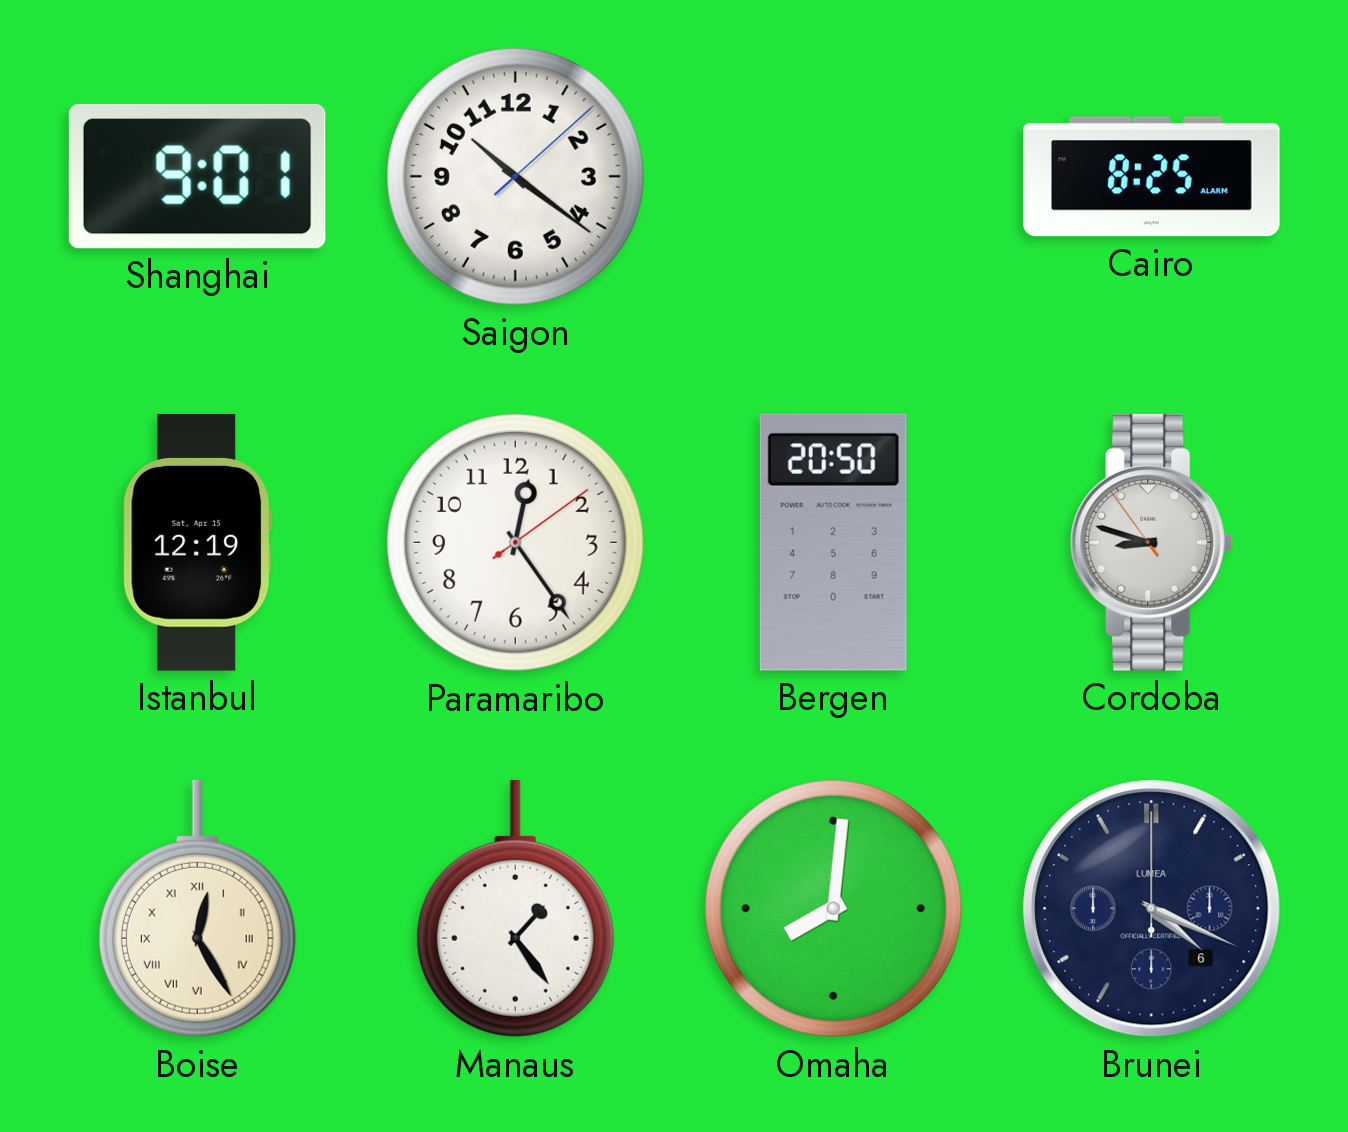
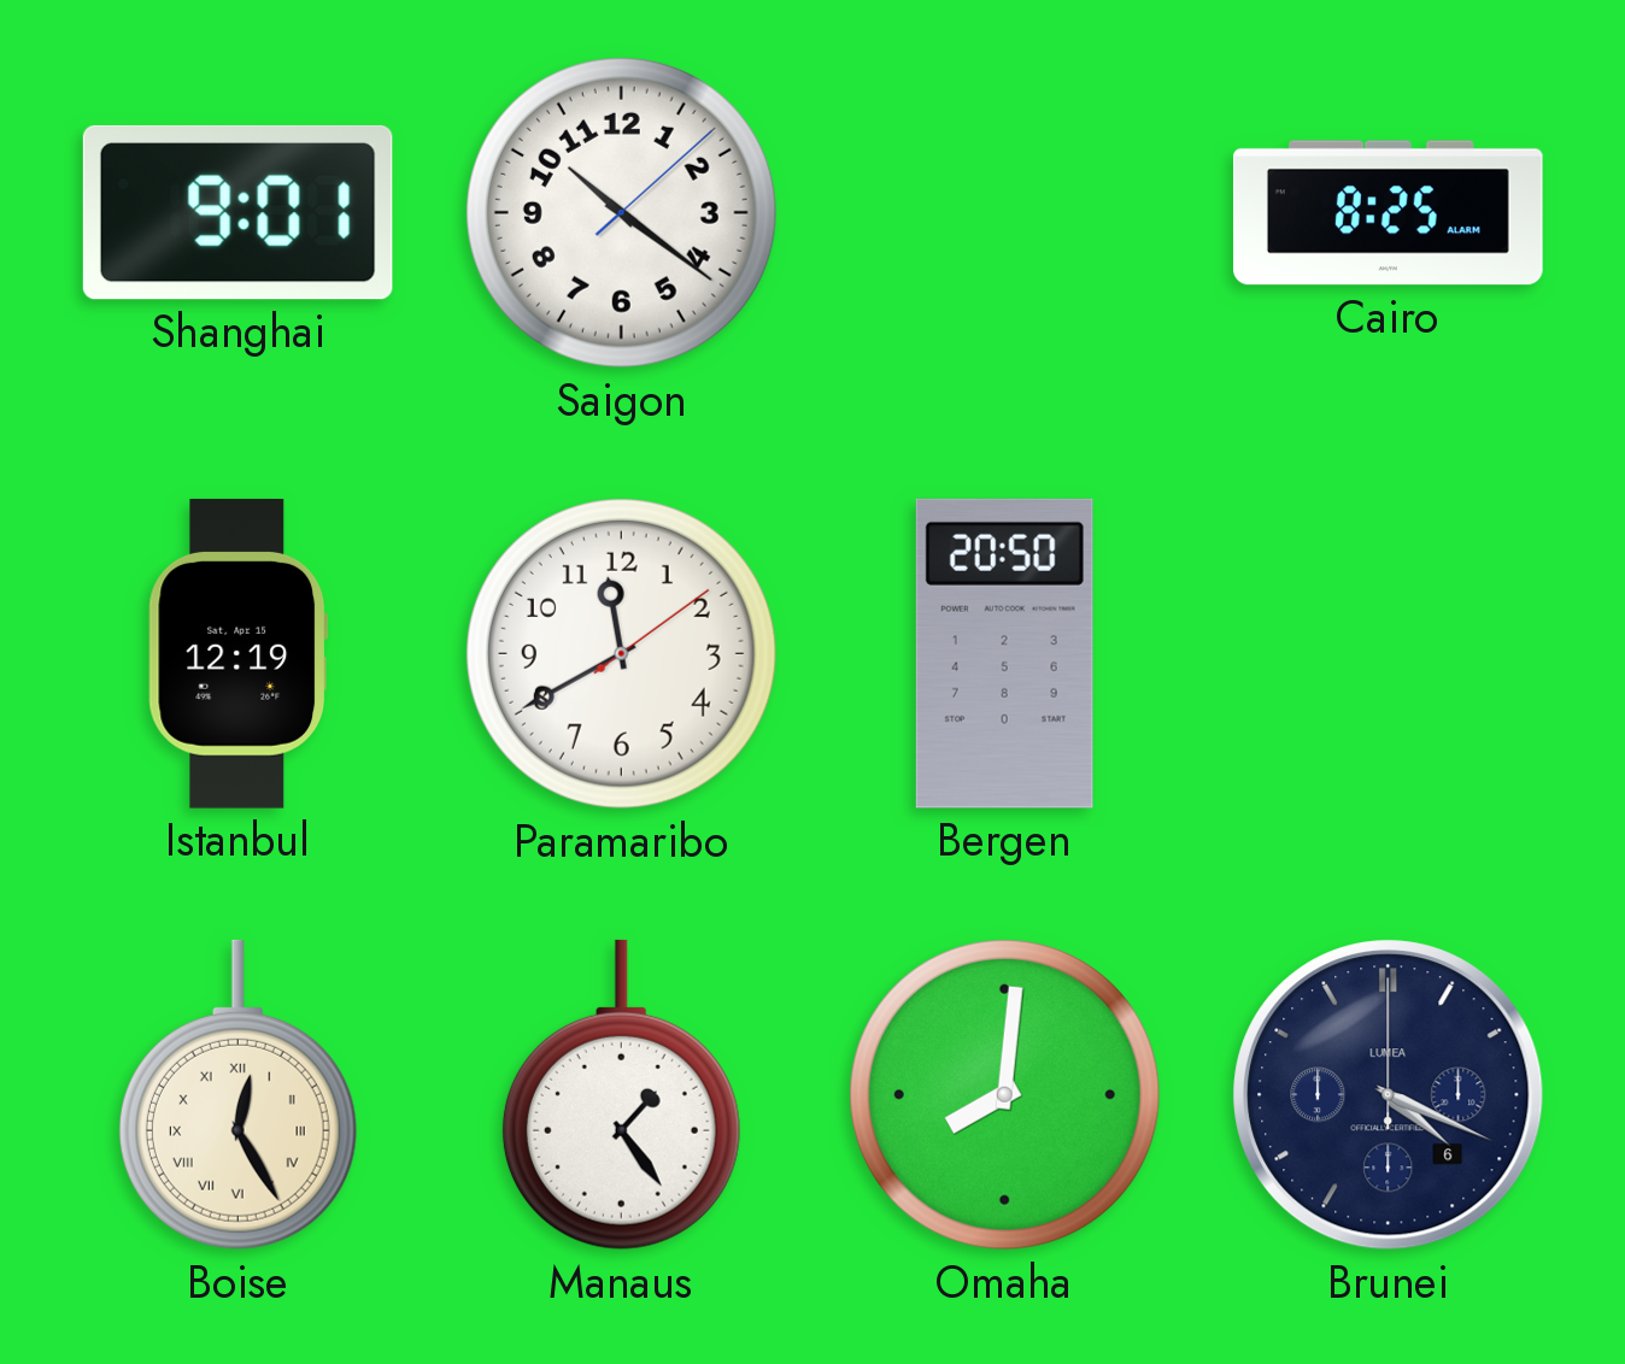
Paramaribo: 12:24 -> 11:40 (621, 653)
Cordoba: 8:47 -> none (1152, 542)
